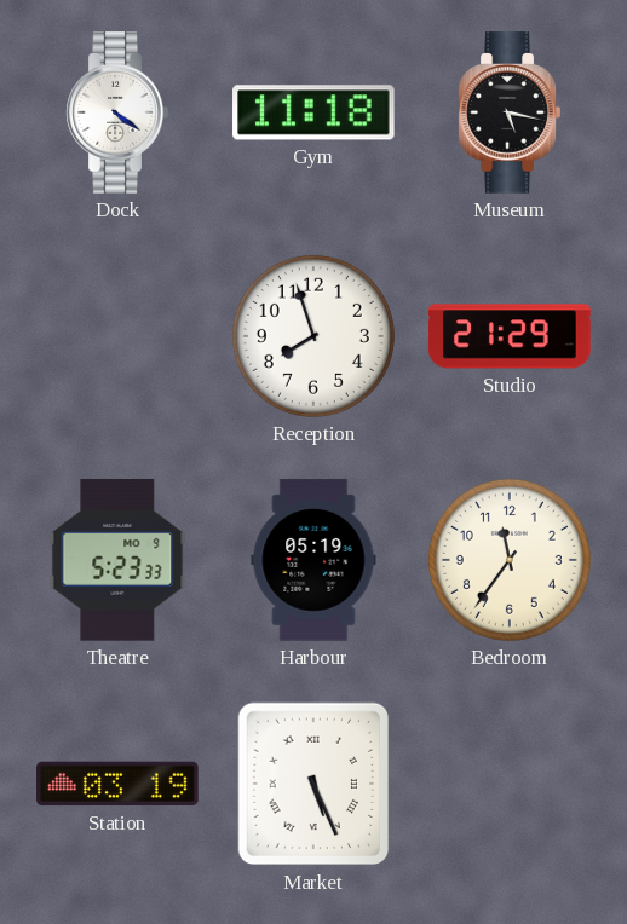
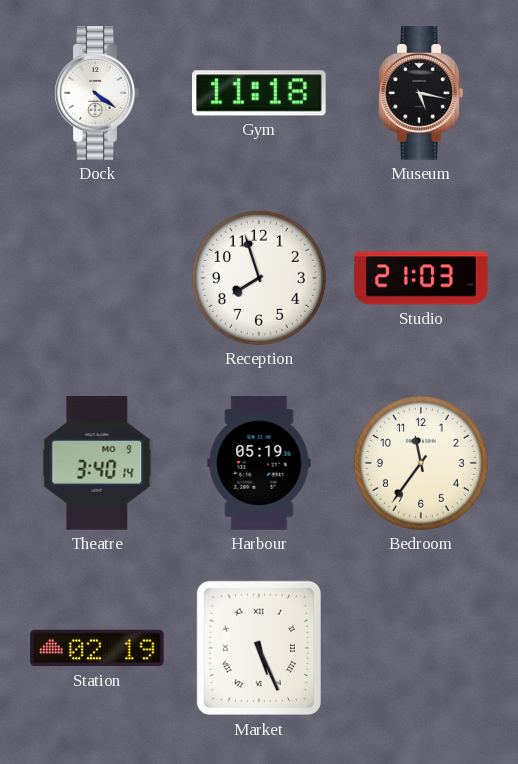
Studio: 21:29 -> 21:03 (421, 278)
Theatre: 5:23 -> 3:40 (97, 464)
Station: 03:19 -> 02:19 (97, 648)
